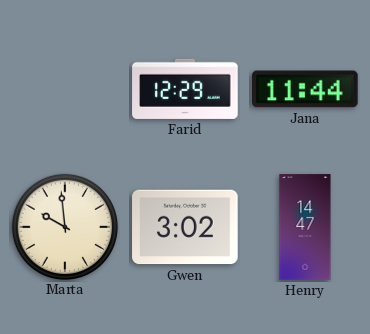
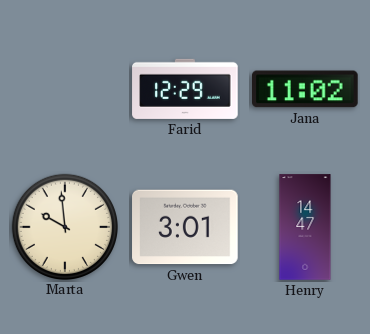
Jana: 11:44 -> 11:02 (305, 89)
Gwen: 3:02 -> 3:01 (185, 227)
